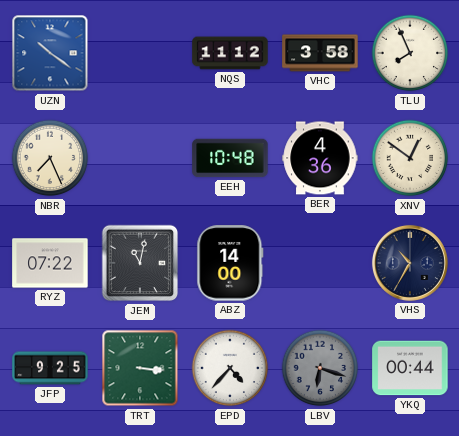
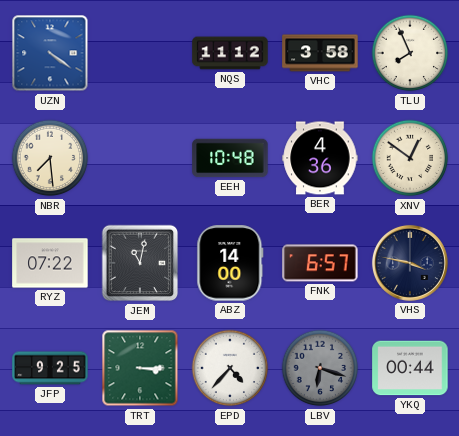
UZN: 10:21 -> 4:21 (50, 53)
NBR: 7:26 -> 7:29 (50, 158)
FNK: none -> 6:57 (320, 263)
VHS: 10:35 -> 3:47 (410, 263)
TRT: 3:16 -> 3:15 (140, 368)
